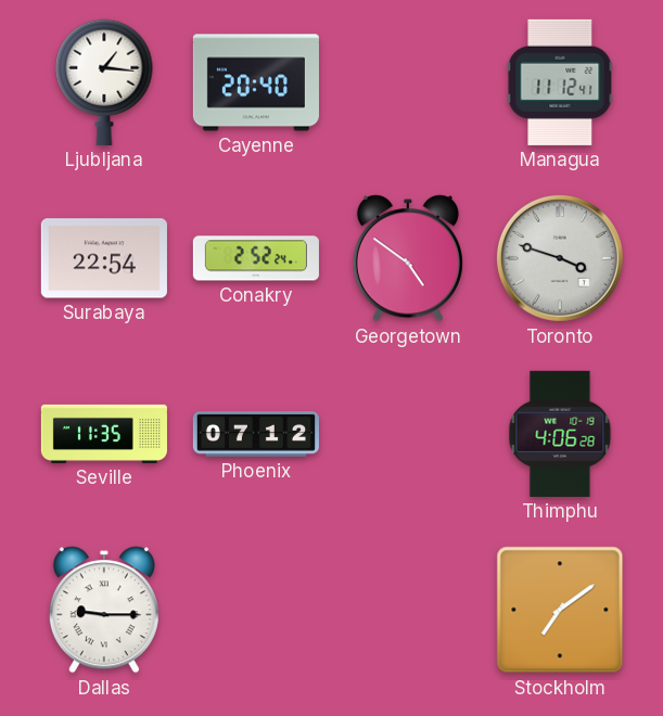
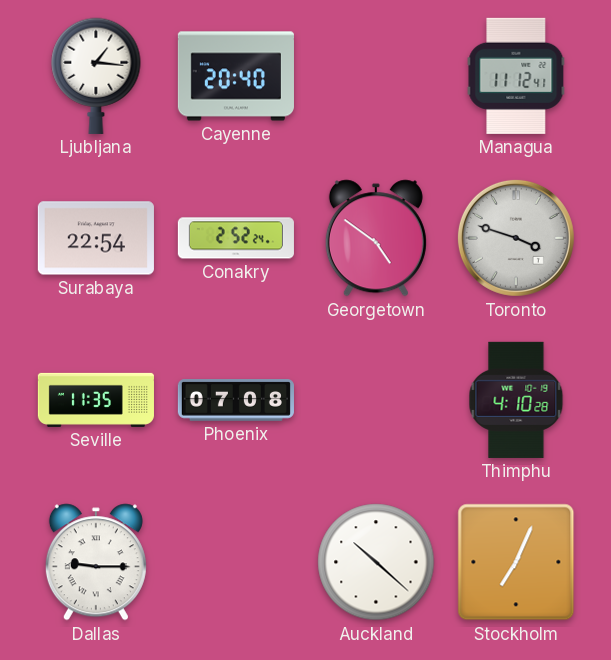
Phoenix: 07:12 -> 07:08 (236, 400)
Thimphu: 4:06 -> 4:10 (516, 400)
Auckland: none -> 10:22 (376, 562)
Stockholm: 7:09 -> 7:04 (516, 562)
